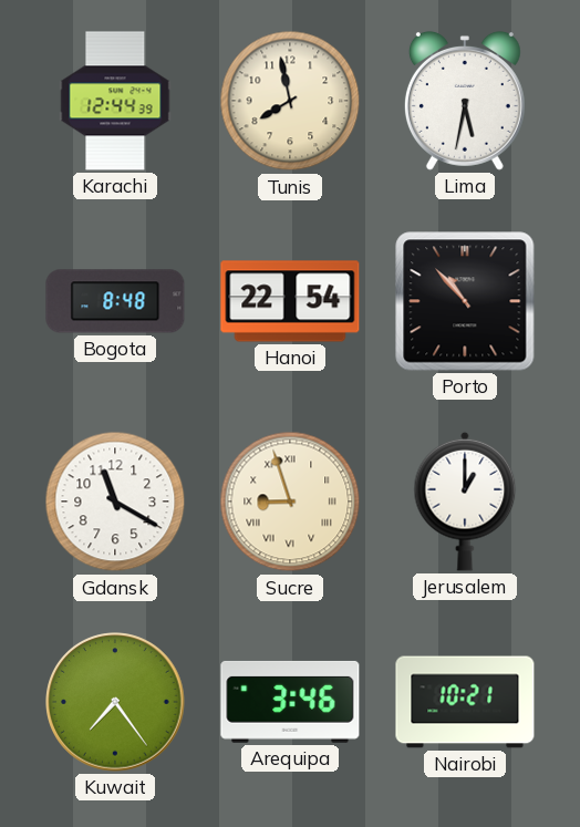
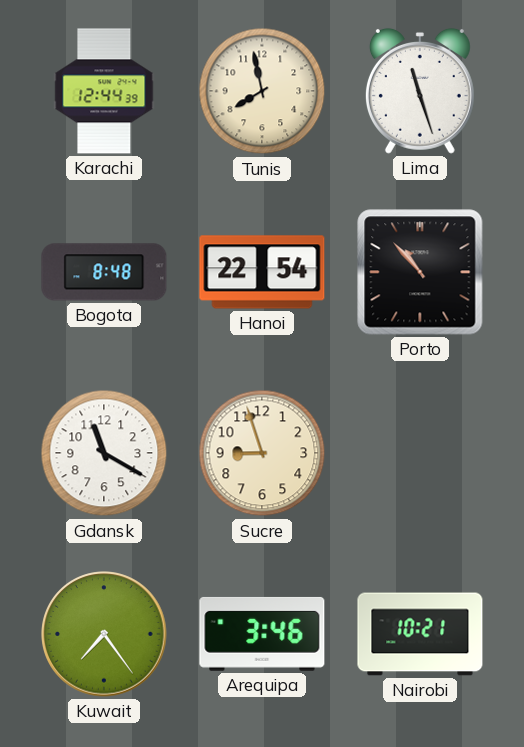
Lima: 5:32 -> 11:27 (420, 91)
Sucre numerals: Roman -> Arabic (262, 453)
Jerusalem: 1:00 -> none (465, 502)
